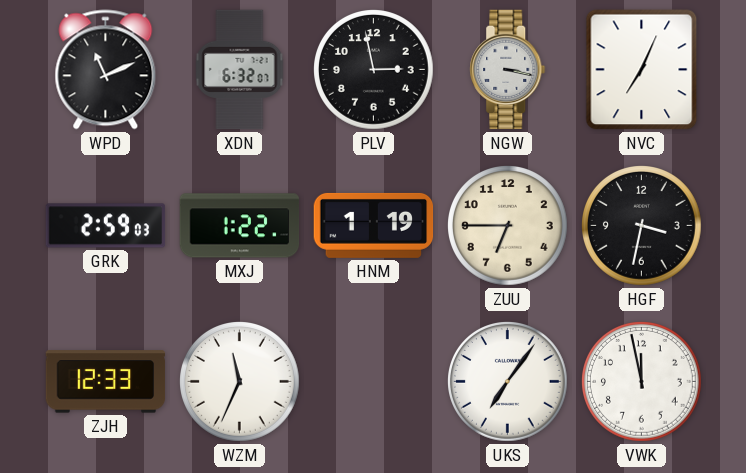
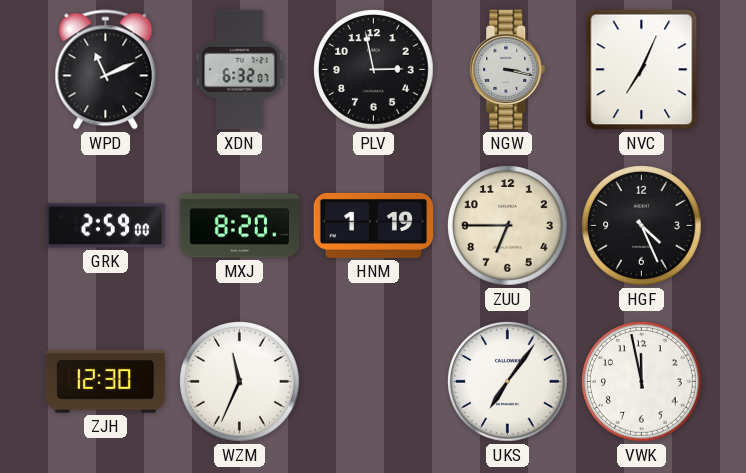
GRK: 2:59:03 -> 2:59:00 (106, 226)
MXJ: 1:22 -> 8:20 (240, 226)
HGF: 3:32 -> 4:26 (642, 226)
ZJH: 12:33 -> 12:30 (106, 382)
